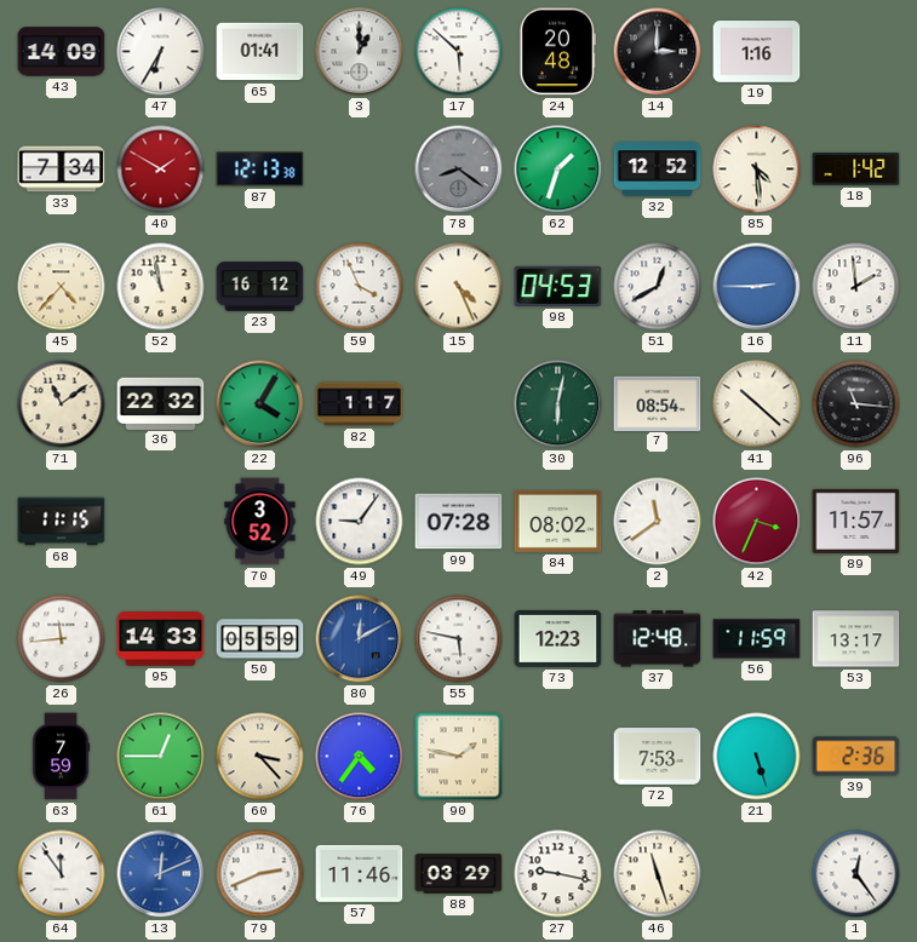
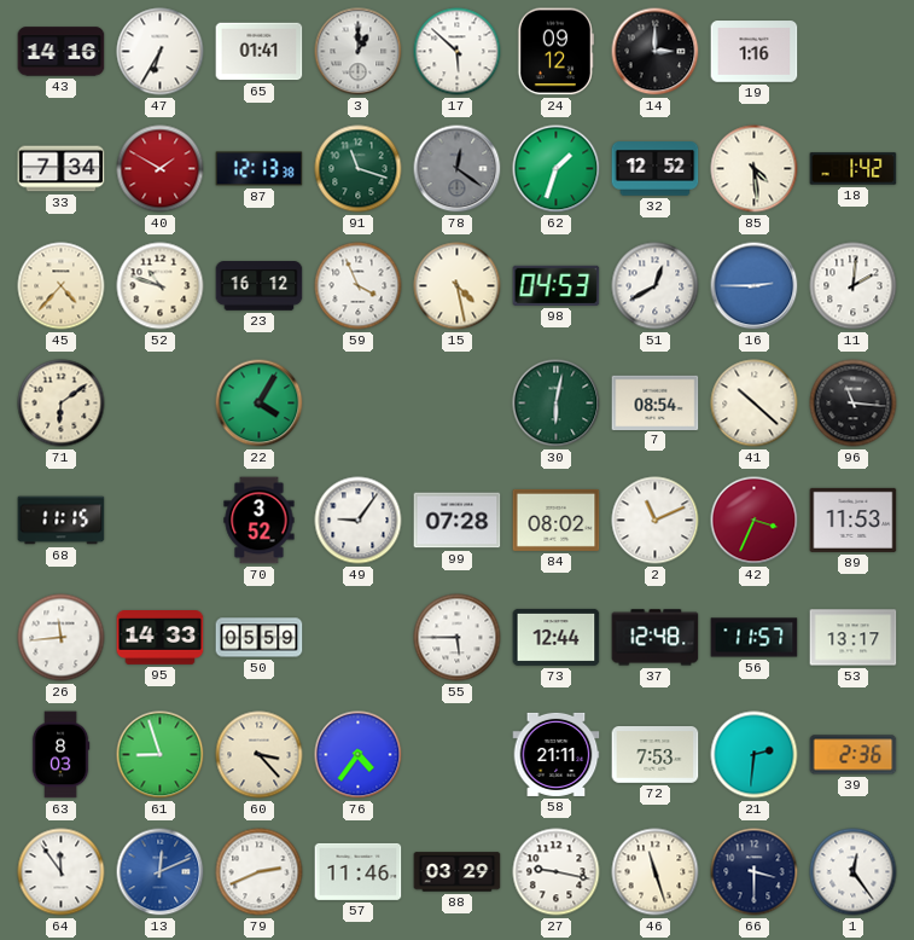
43: 14:09 -> 14:16 (62, 52)
24: 20:48 -> 09:12 (555, 52)
91: none -> 11:18 (359, 169)
78: 8:21 -> 12:21 (458, 169)
52: 10:58 -> 10:48 (161, 286)
15: 4:26 -> 4:28 (458, 286)
11: 1:59 -> 2:01 (854, 286)
71: 11:09 -> 6:09 (62, 404)
36: 22:32 -> none (161, 403)
82: 1:17 -> none (360, 404)
2: 11:39 -> 11:11 (656, 521)
89: 11:57 -> 11:53 (854, 520)
80: 12:10 -> none (360, 639)
55: 5:47 -> 5:45 (458, 638)
73: 12:23 -> 12:44 (557, 637)
56: 11:59 -> 11:57 (755, 638)
63: 7:59 -> 8:03 (60, 755)
61: 12:45 -> 8:57 (161, 755)
90: 1:47 -> none (459, 757)
58: none -> 21:11 (557, 754)
21: 5:27 -> 2:31 (755, 755)
66: none -> 3:30 (755, 872)
